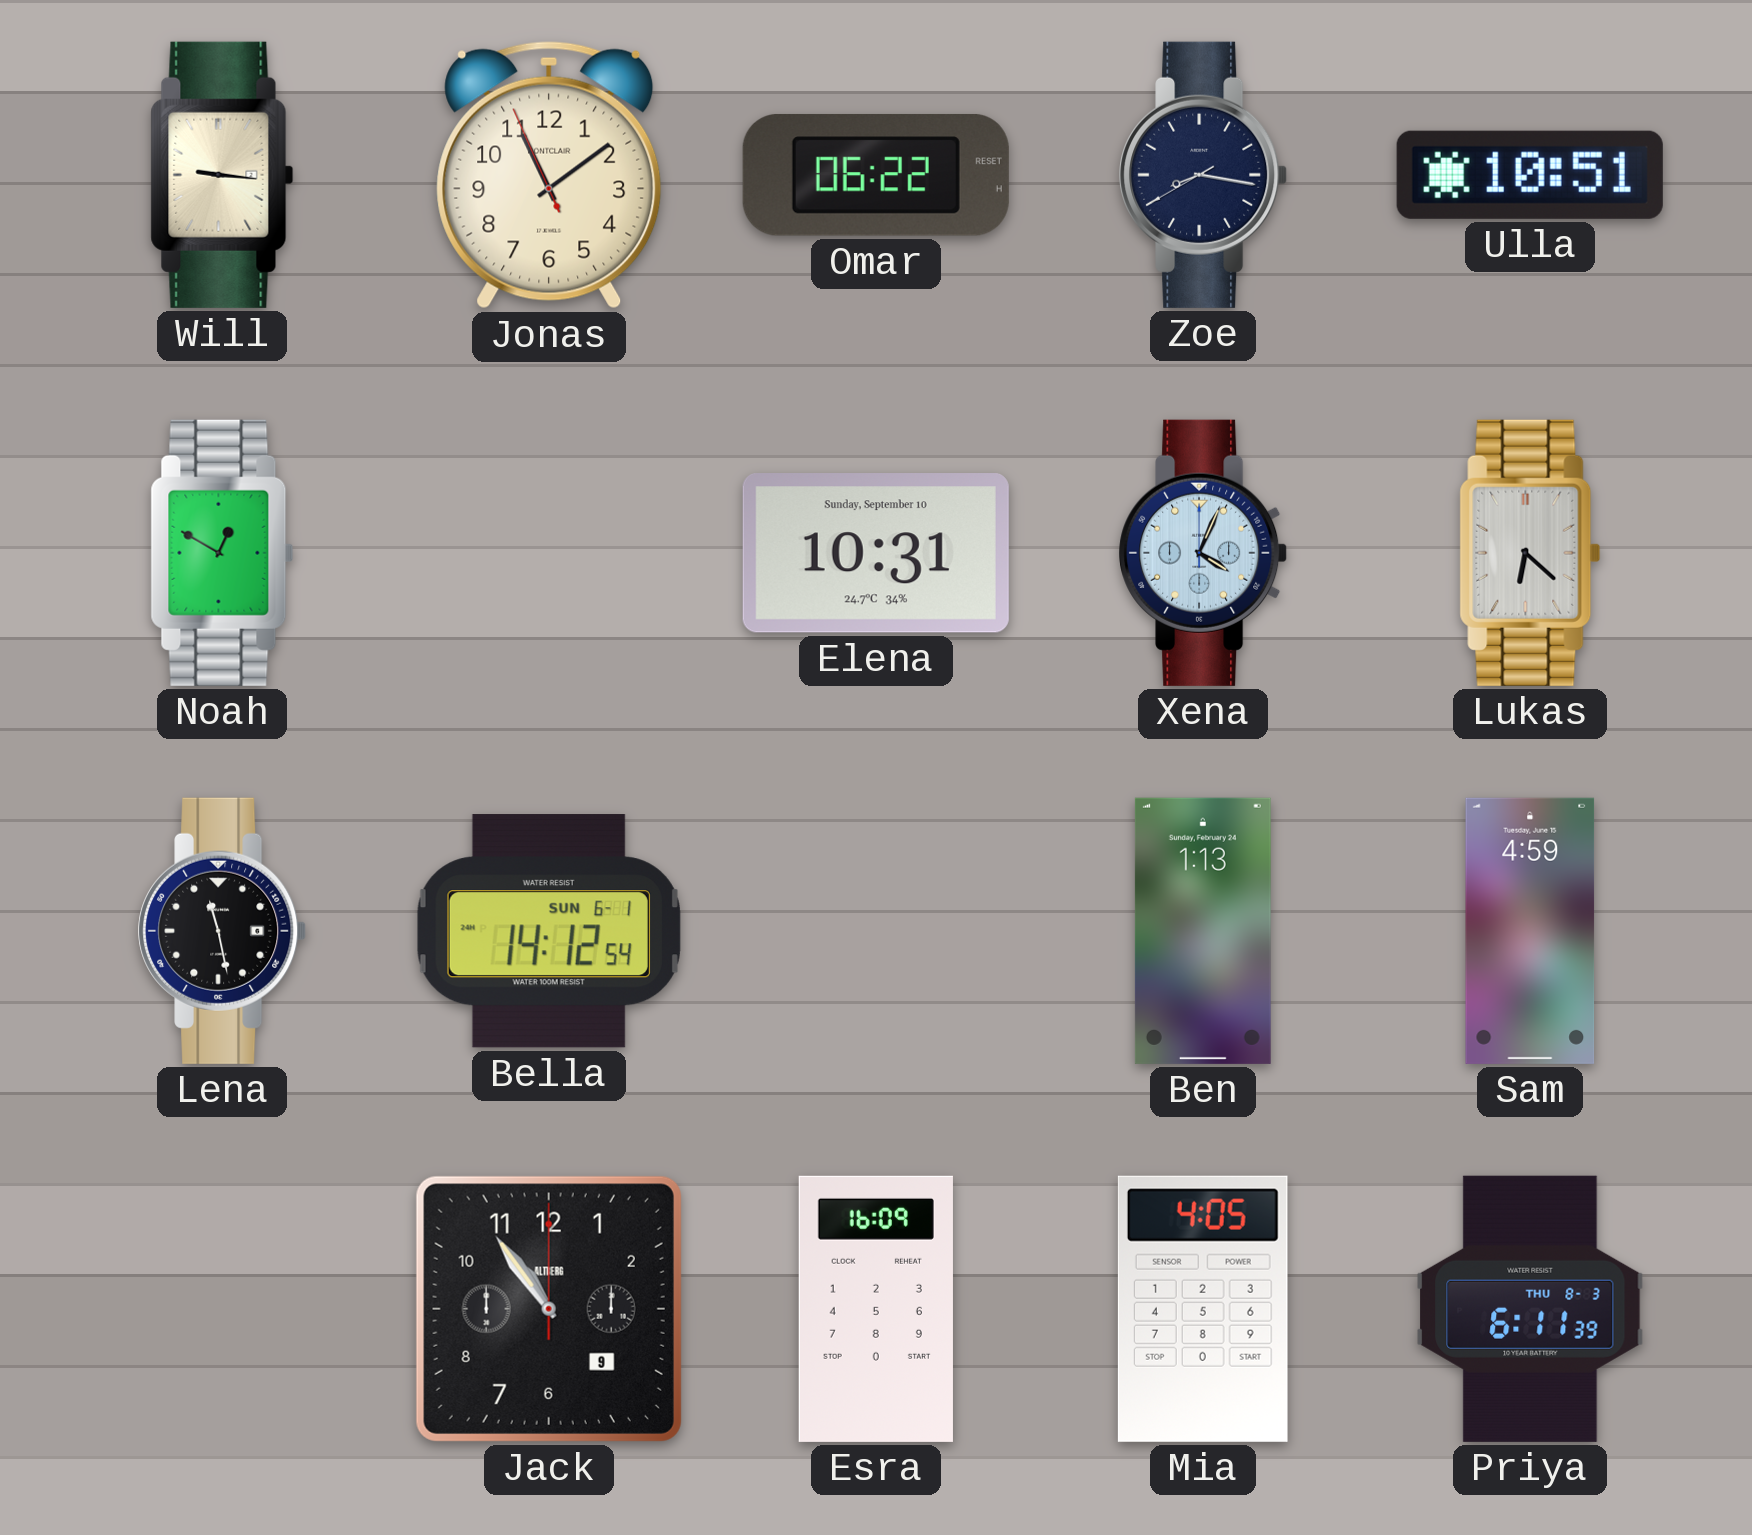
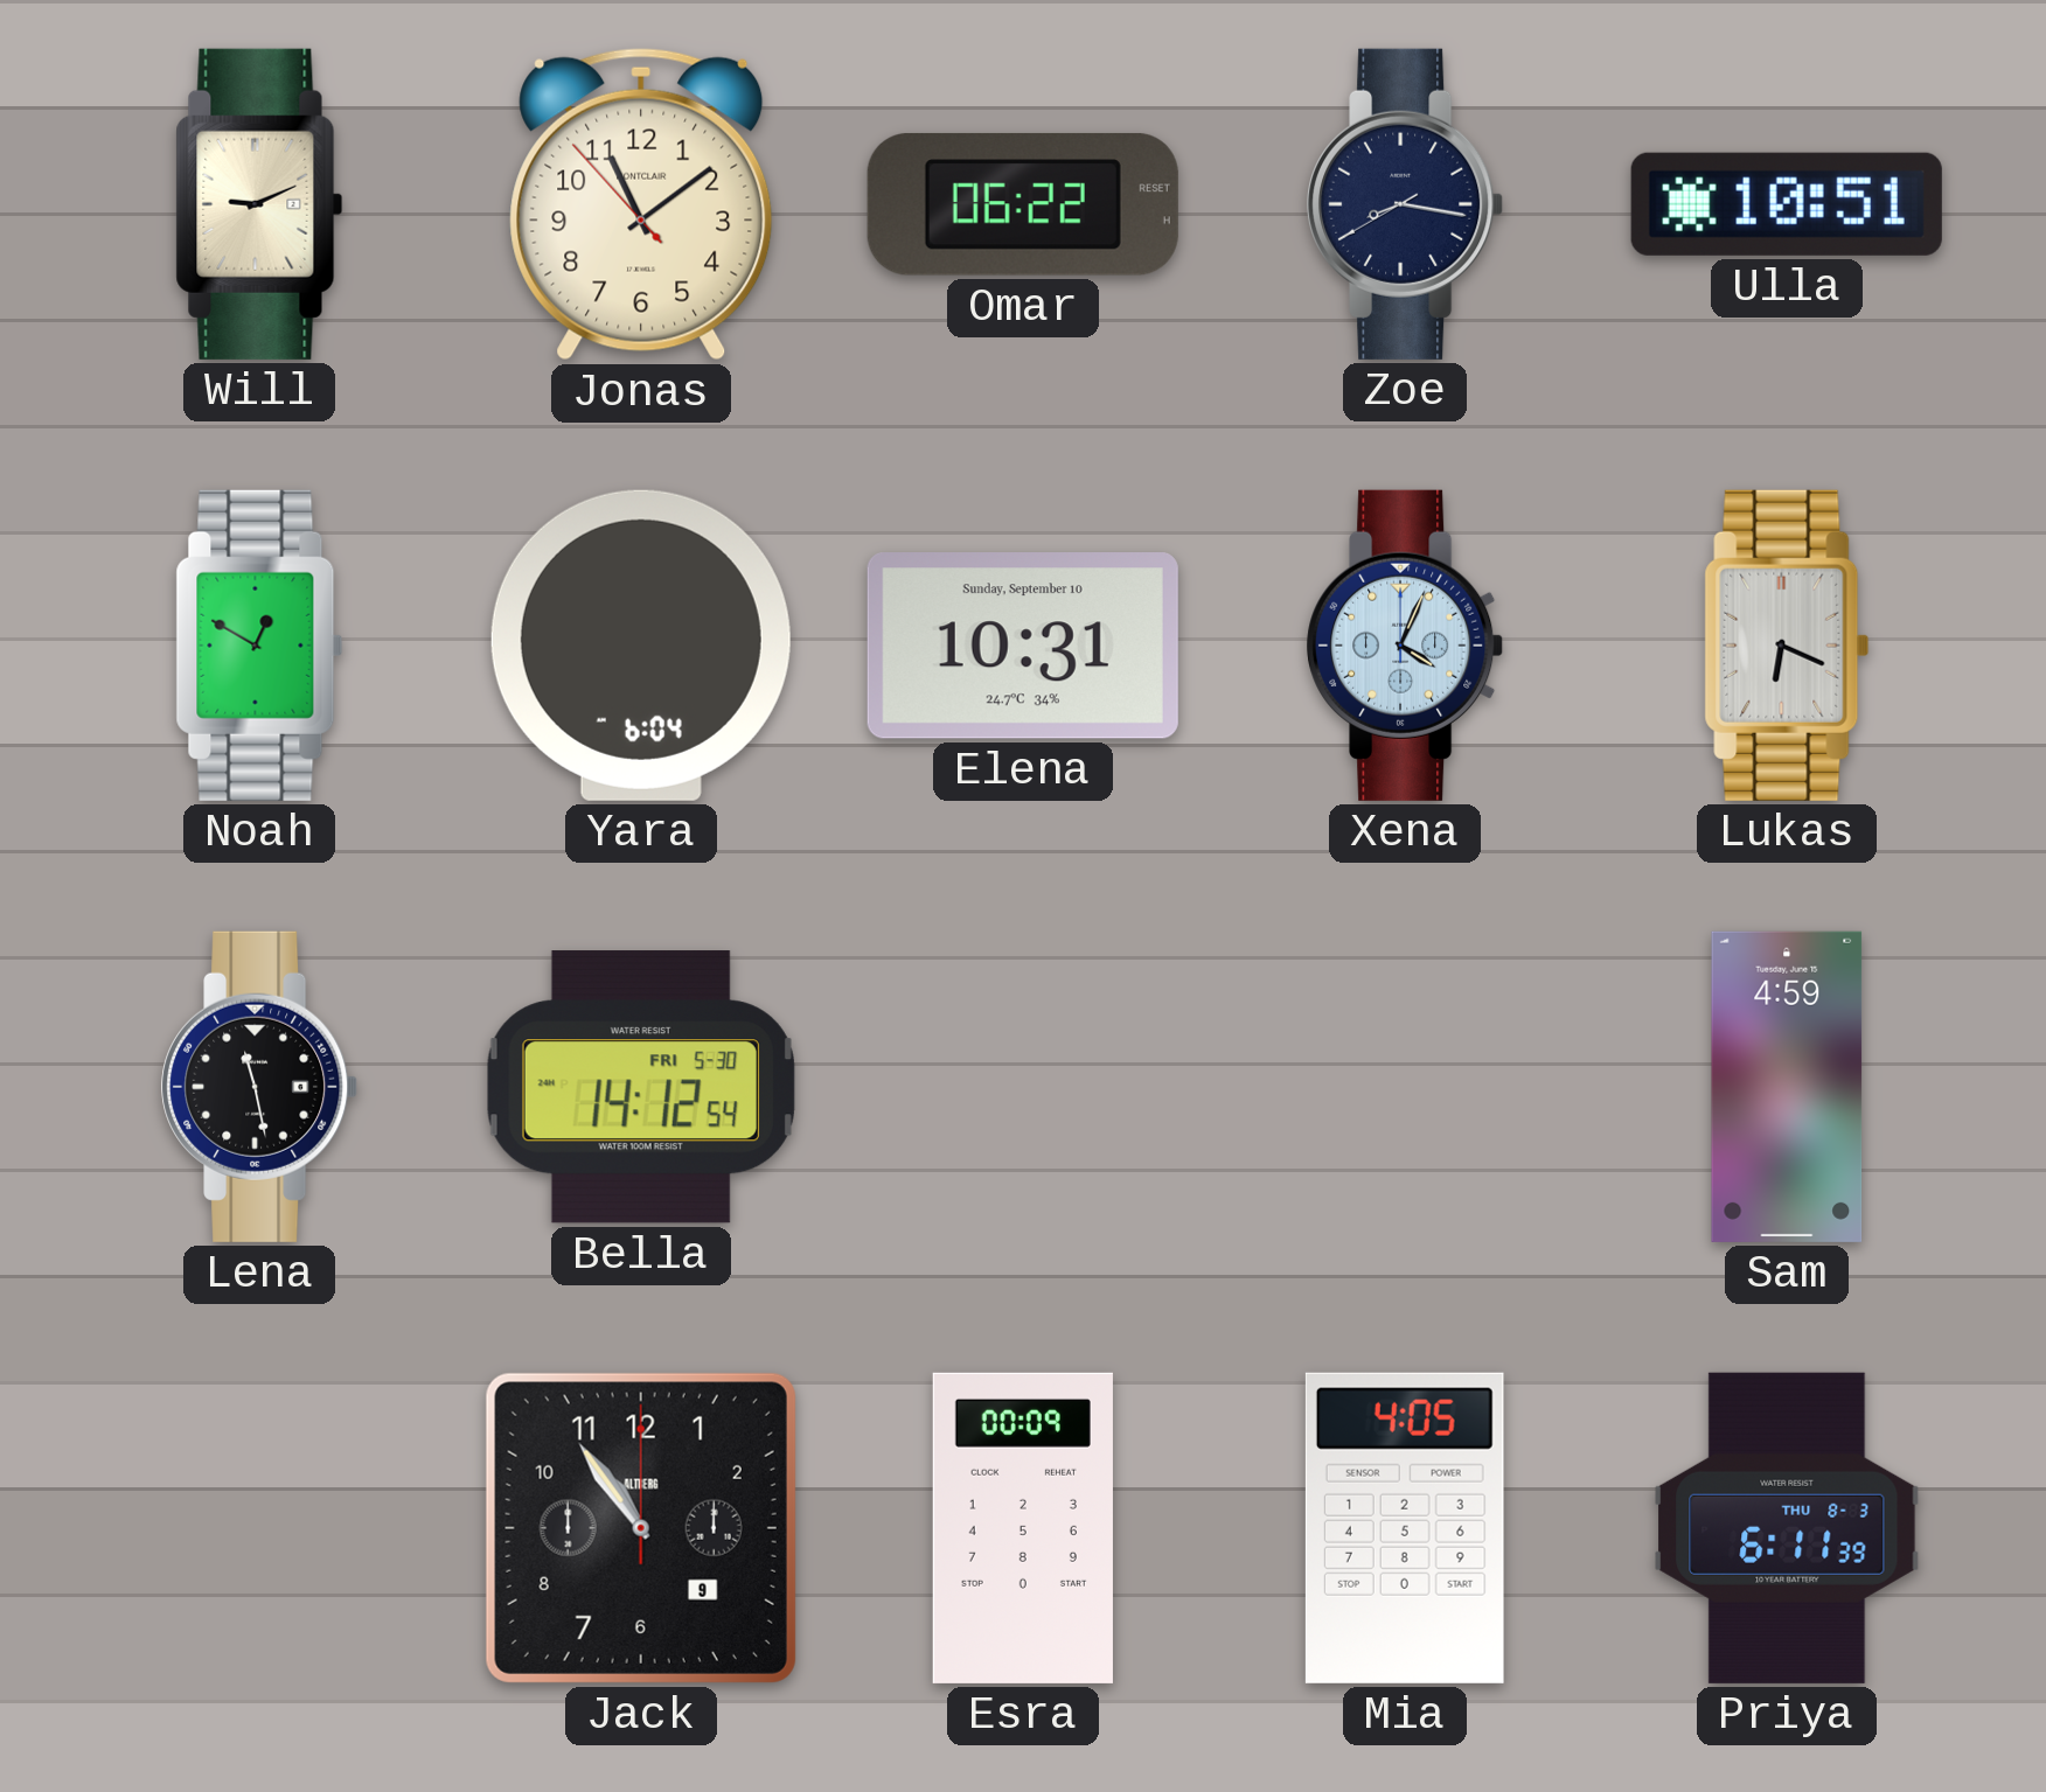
Will: 9:16 -> 9:11 (259, 204)
Jonas: 11:08:56 -> 11:08:53 (641, 204)
Yara: none -> 6:04 (641, 646)
Lukas: 6:22 -> 6:19 (1787, 646)
Bella date: SUN 6-1 -> FRI 5-30 (641, 1087)
Ben: 1:13 -> none (1203, 931)
Esra: 16:09 -> 00:09 (1023, 1528)
